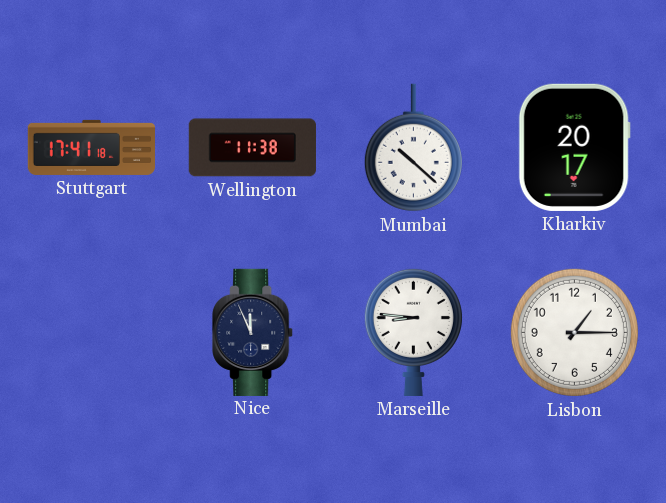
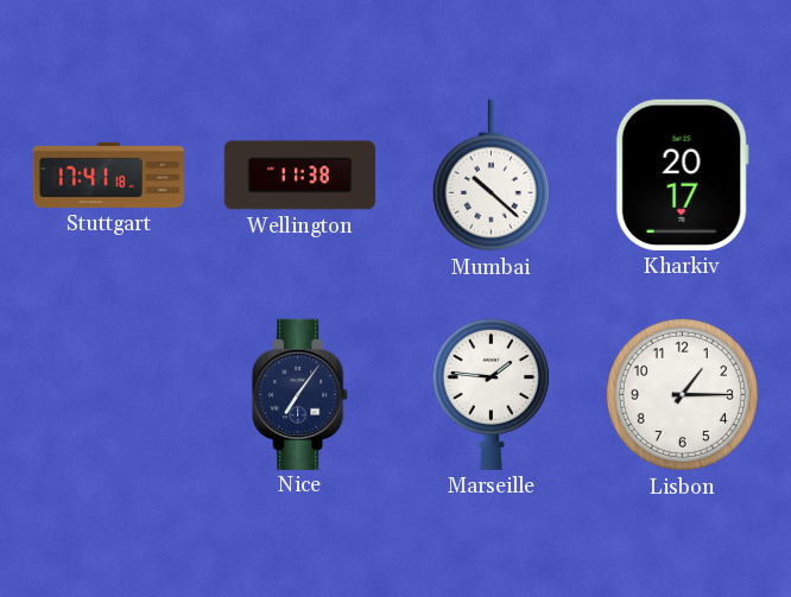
Nice: 11:56 -> 7:06 (300, 394)
Marseille: 8:46 -> 1:46 (491, 394)
